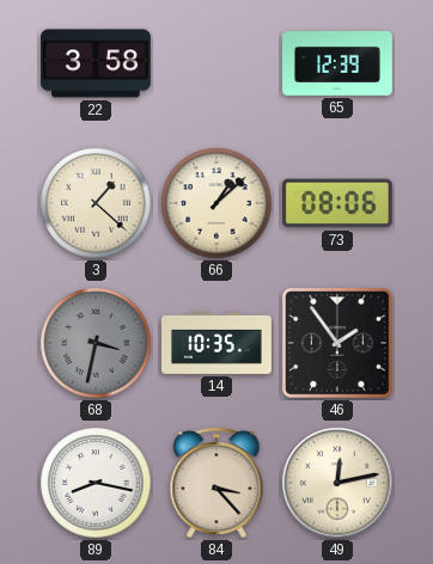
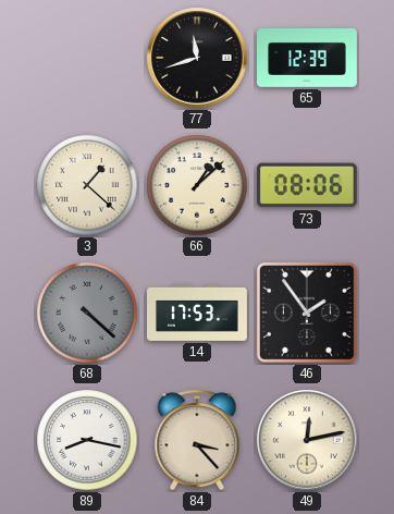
22: 3:58 -> none (97, 63)
77: none -> 11:42 (197, 58)
68: 3:32 -> 4:22 (87, 313)
14: 10:35 -> 17:53 (198, 313)
